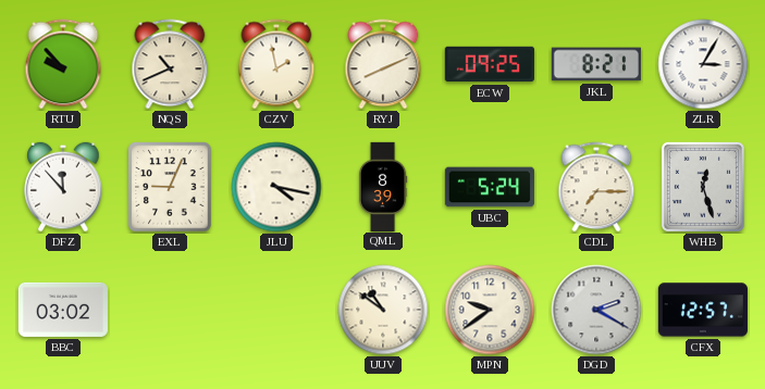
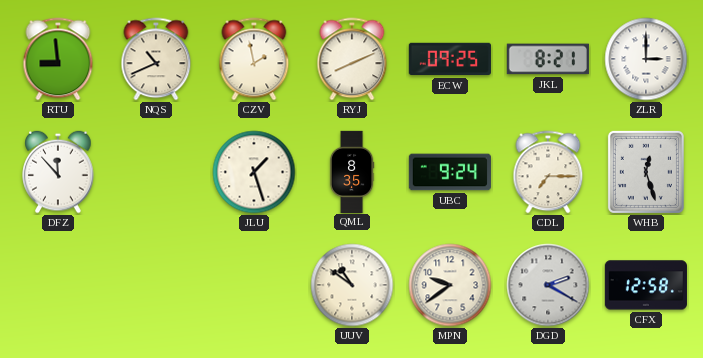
RTU: 9:53 -> 8:59 (58, 59)
ZLR: 3:05 -> 3:00 (646, 59)
EXL: 9:04 -> none (170, 187)
JLU: 4:17 -> 1:27 (254, 172)
QML: 8:39 -> 8:35 (352, 171)
UBC: 5:24 -> 9:24 (450, 172)
BBC: 03:02 -> none (63, 310)
CFX: 12:57 -> 12:58 (646, 285)
